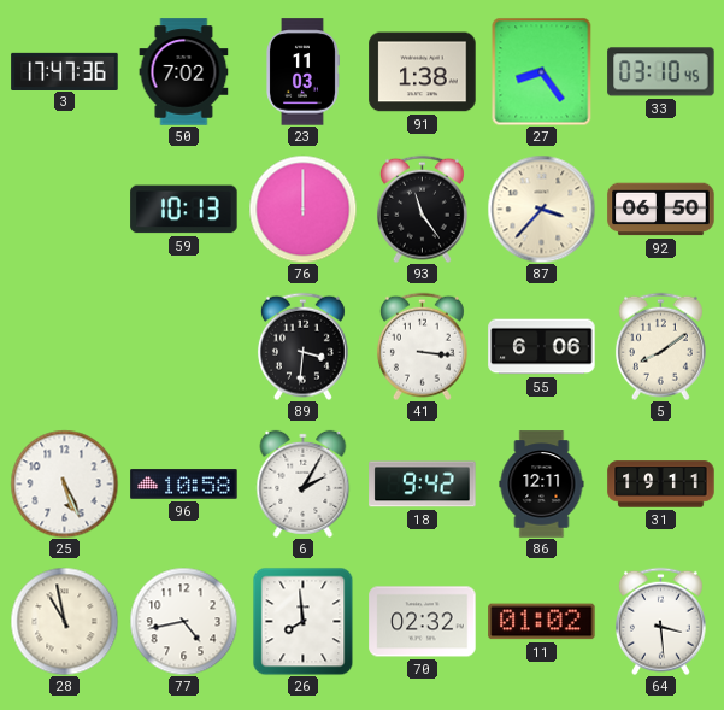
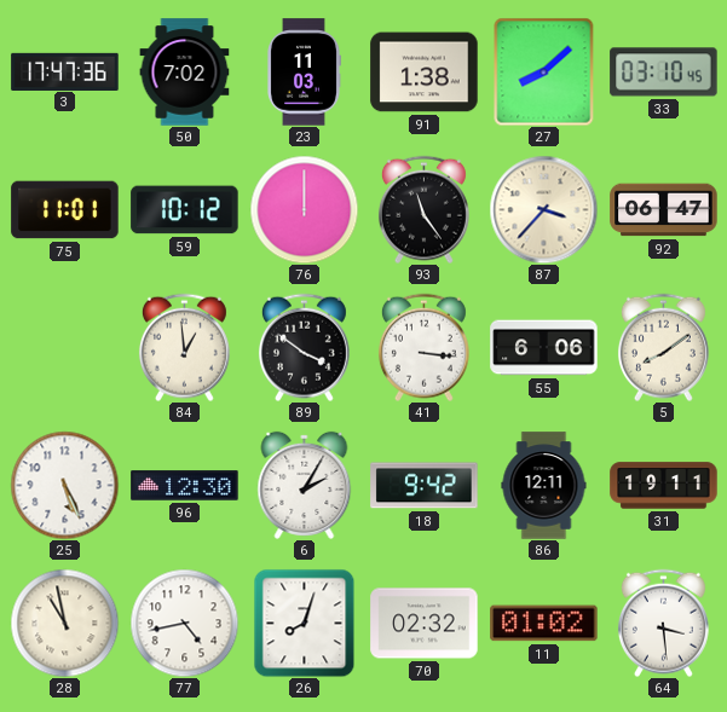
27: 8:24 -> 8:08 (544, 71)
75: none -> 11:01 (65, 210)
59: 10:13 -> 10:12 (185, 210)
92: 06:50 -> 06:47 (664, 210)
84: none -> 12:59 (184, 347)
89: 3:31 -> 3:51 (304, 347)
96: 10:58 -> 12:30 (185, 486)
26: 7:59 -> 8:03 (305, 623)
